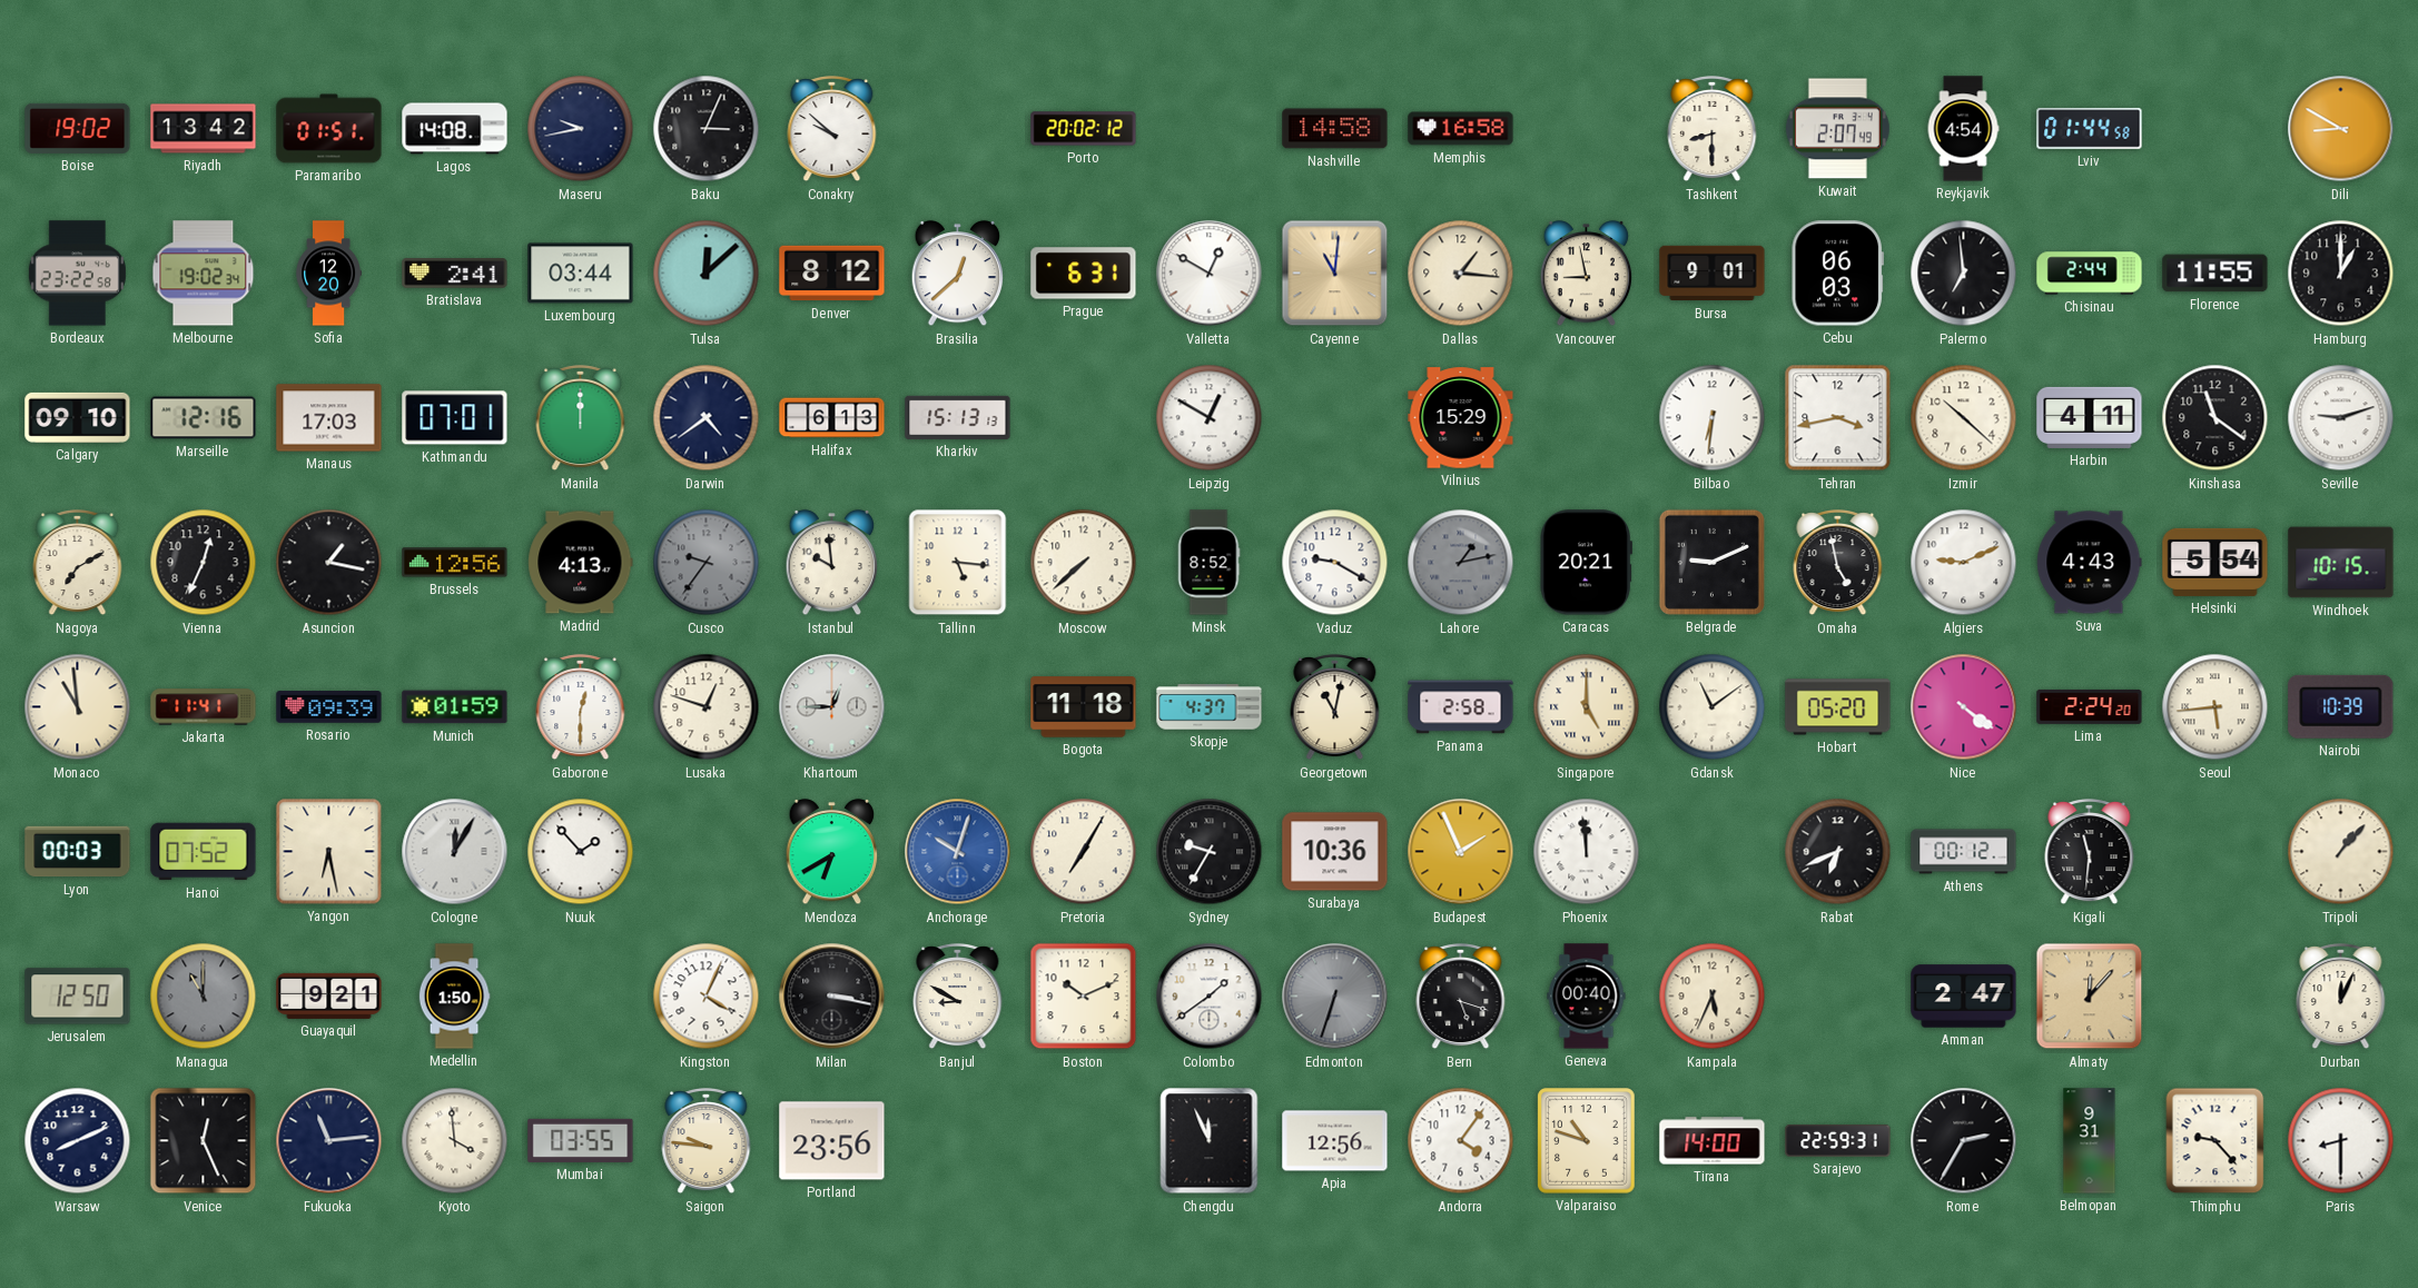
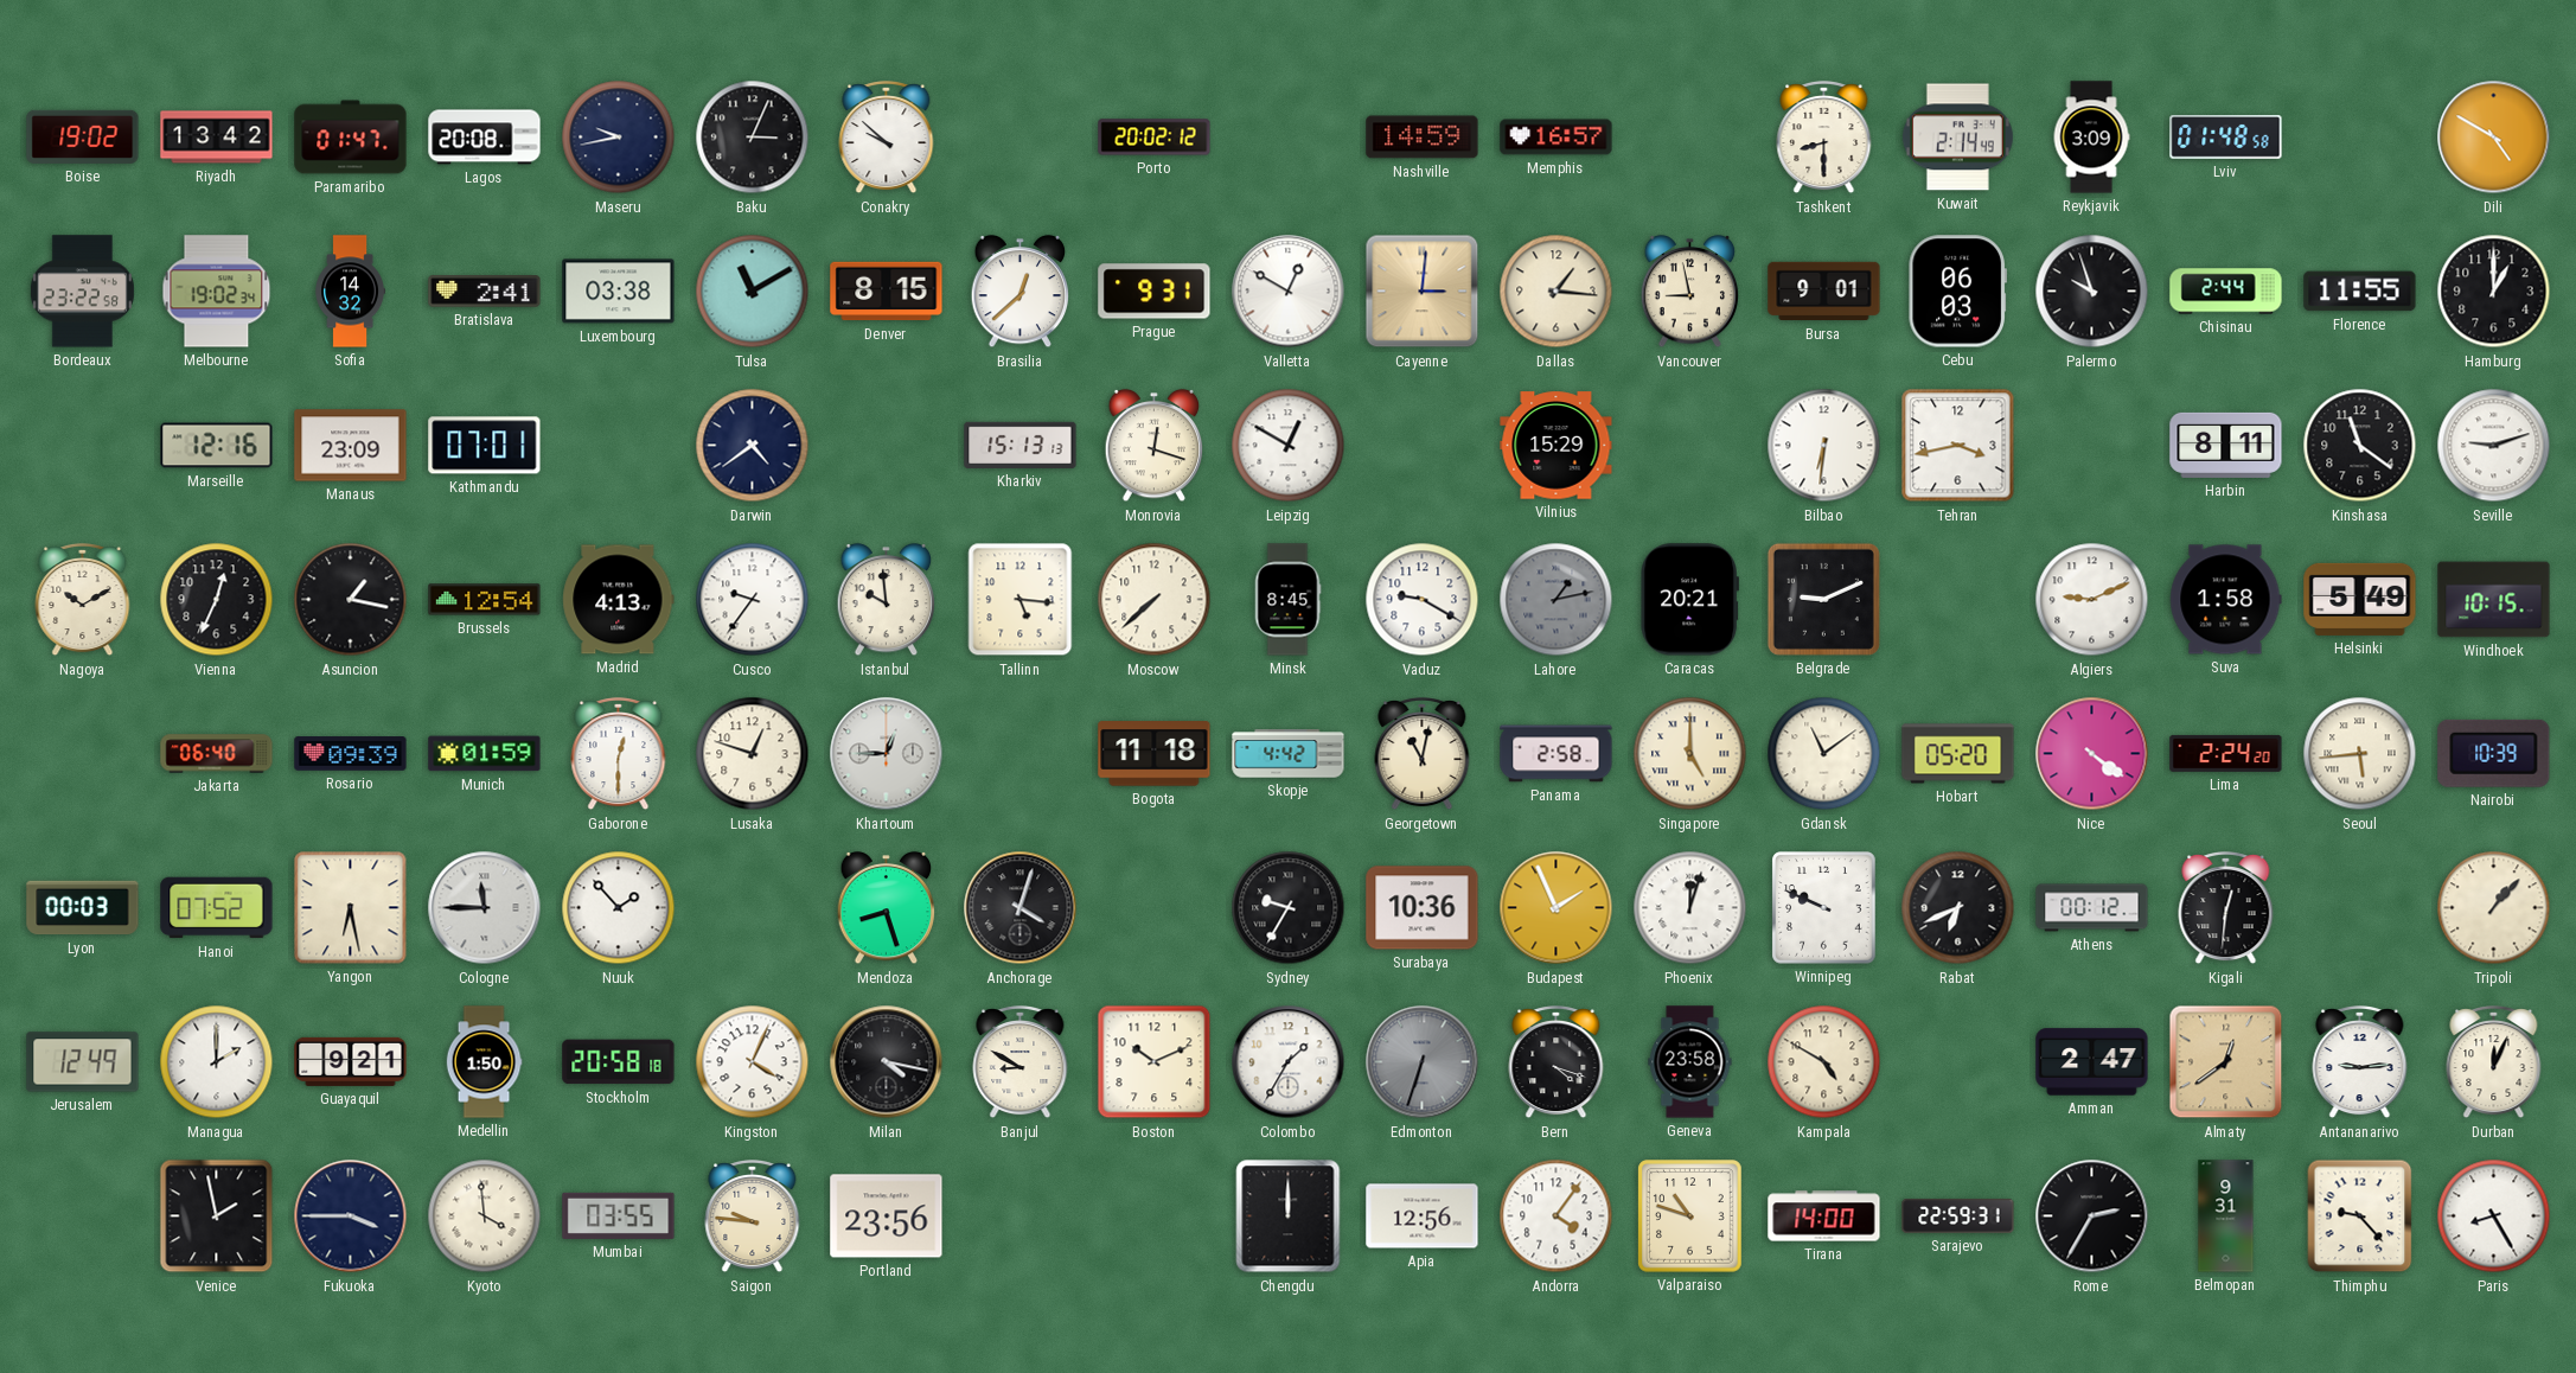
Paramaribo: 01:51 -> 01:47 (351, 138)
Lagos: 14:08 -> 20:08 (485, 138)
Nashville: 14:58 -> 14:59 (1423, 138)
Memphis: 16:58 -> 16:57 (1557, 138)
Kuwait: 2:07 -> 2:14 (1957, 138)
Reykjavik: 4:54 -> 3:09 (2091, 138)
Lviv: 01:44 -> 01:48 (2226, 138)
Dili: 8:50 -> 4:50 (2494, 138)
Sofia: 12:20 -> 14:32 (350, 292)
Luxembourg: 03:44 -> 03:38 (619, 292)
Tulsa: 12:08 -> 11:10 (753, 292)
Denver: 8:12 -> 8:15 (887, 292)
Prague: 6:31 -> 9:31 (1155, 292)
Cayenne: 11:01 -> 3:01 (1423, 292)
Palermo: 6:59 -> 9:57 (2092, 292)
Calgary: 09:10 -> none (78, 417)
Manaus: 17:03 -> 23:09 (351, 446)
Manila: 12:00 -> none (581, 419)
Halifax: 6:13 -> none (832, 418)
Monrovia: none -> 12:18 (1155, 446)
Izmir: 10:22 -> none (1964, 418)
Harbin: 4:11 -> 8:11 (2226, 445)
Nagoya: 7:10 -> 10:10 (83, 601)
Brussels: 12:56 -> 12:54 (485, 600)
Cusco dial: grey -> white (753, 600)
Minsk: 8:52 -> 8:45 (1287, 600)
Omaha: 4:58 -> none (1838, 564)
Suva: 4:43 -> 1:58 (2226, 600)
Helsinki: 5:54 -> 5:49 (2360, 599)
Monaco: 10:59 -> none (78, 707)
Jakarta: 11:41 -> 06:40 (217, 754)
Skopje: 4:37 -> 4:42 (1289, 754)
Cologne: 12:05 -> 11:45 (485, 908)
Mendoza: 6:40 -> 8:27 (887, 908)
Anchorage: 10:03 -> 4:03 (1021, 908)
Anchorage dial: blue -> black (1021, 908)
Pretoria: 7:05 -> none (1084, 852)
Phoenix: 11:59 -> 12:03 (1690, 908)
Winnipeg: none -> 9:49 (1824, 908)
Kigali: 11:31 -> 12:31 (2226, 909)
Jerusalem: 12:50 -> 12:49 (83, 1062)
Managua: 11:00 -> 2:00 (217, 1062)
Managua dial: grey -> white (217, 1062)
Stockholm: none -> 20:58 (619, 1062)
Milan: 3:17 -> 4:17 (887, 1062)
Colombo: 1:39 -> 1:35 (1289, 1062)
Bern: 5:18 -> 4:18 (1557, 1064)
Geneva: 00:40 -> 23:58 (1690, 1062)
Kampala: 5:34 -> 4:50 (1824, 1062)
Almaty: 12:07 -> 12:39 (2226, 1062)
Antananarivo: none -> 9:14 (2360, 1064)
Warsaw: 8:11 -> none (78, 1141)
Venice: 12:26 -> 1:58 (217, 1216)
Fukuoka: 11:14 -> 3:45 (351, 1216)
Chengdu: 11:56 -> 12:00 (1289, 1216)
Paris: 8:30 -> 8:25 (2494, 1216)
